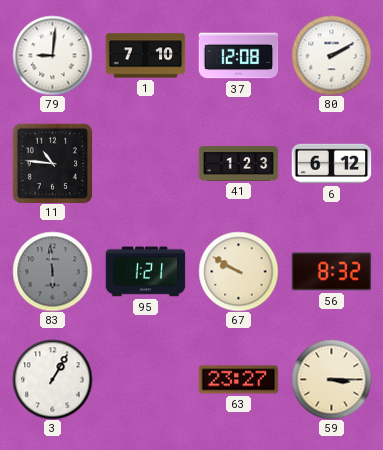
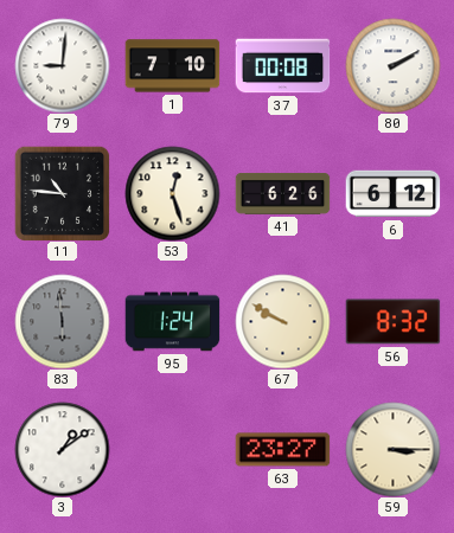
37: 12:08 -> 00:08 (282, 66)
53: none -> 12:27 (172, 193)
41: 1:23 -> 6:26 (282, 194)
95: 1:21 -> 1:24 (172, 322)
3: 1:05 -> 1:09 (62, 449)
